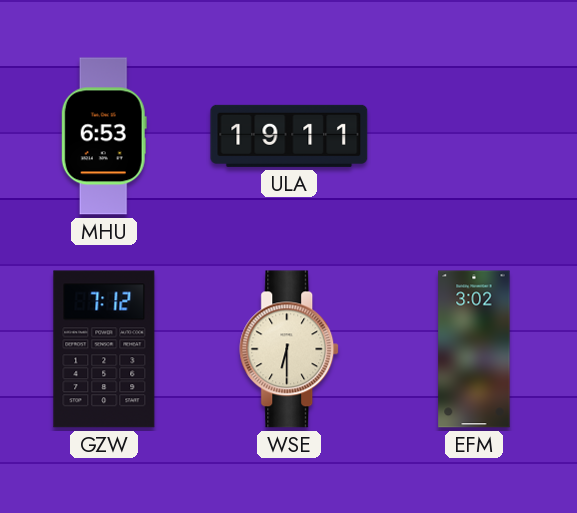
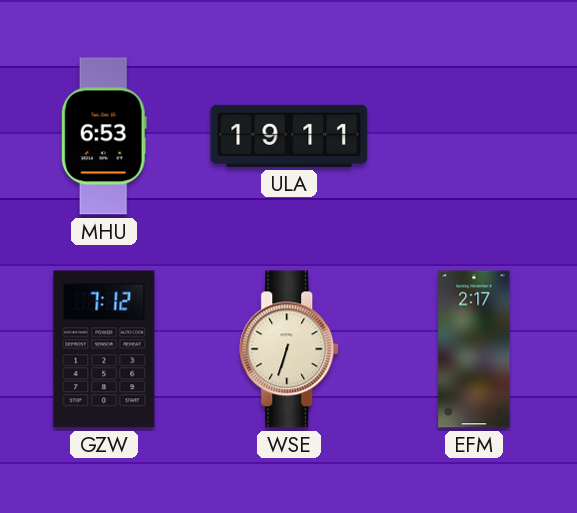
WSE: 6:30 -> 6:33 (290, 349)
EFM: 3:02 -> 2:17 (474, 349)
